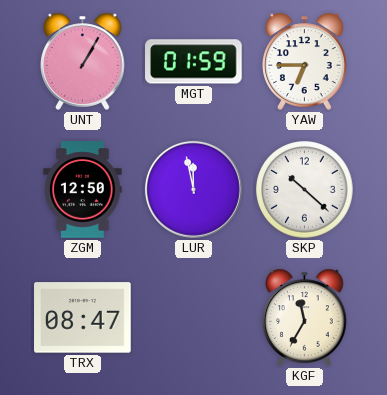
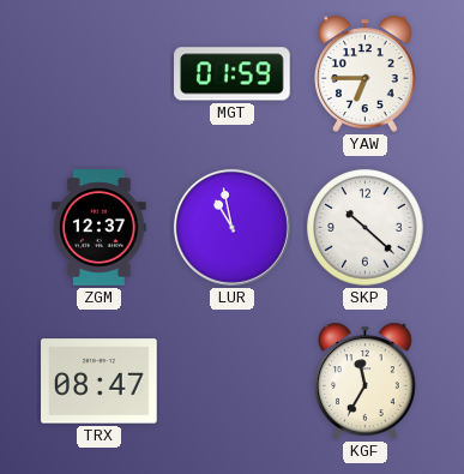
UNT: 1:05 -> none (83, 61)
ZGM: 12:50 -> 12:37 (100, 228)
LUR: 11:58 -> 10:58 (231, 227)
